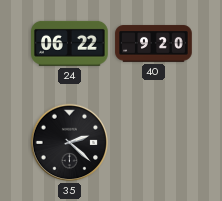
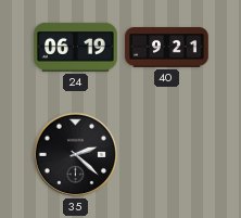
24: 06:22 -> 06:19 (76, 47)
40: 9:20 -> 9:21 (167, 48)
